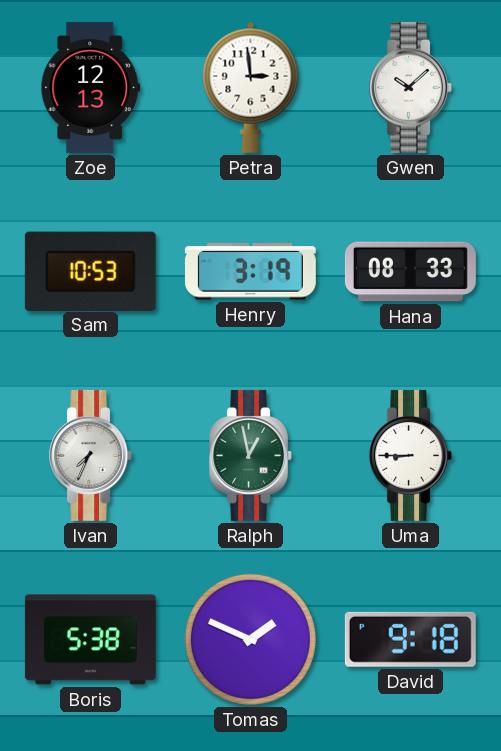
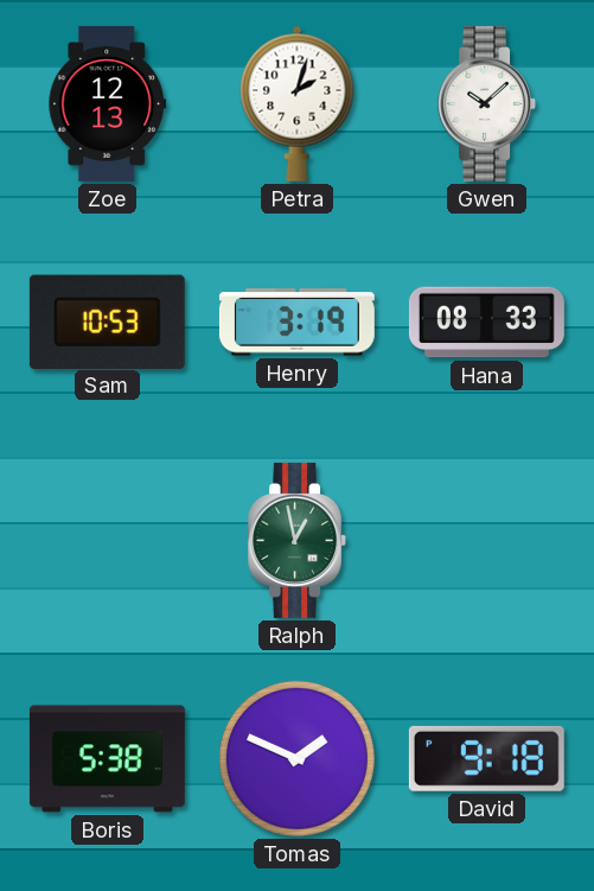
Petra: 2:59 -> 2:03 (298, 103)
Ivan: 7:34 -> none (91, 455)
Uma: 8:45 -> none (411, 455)
